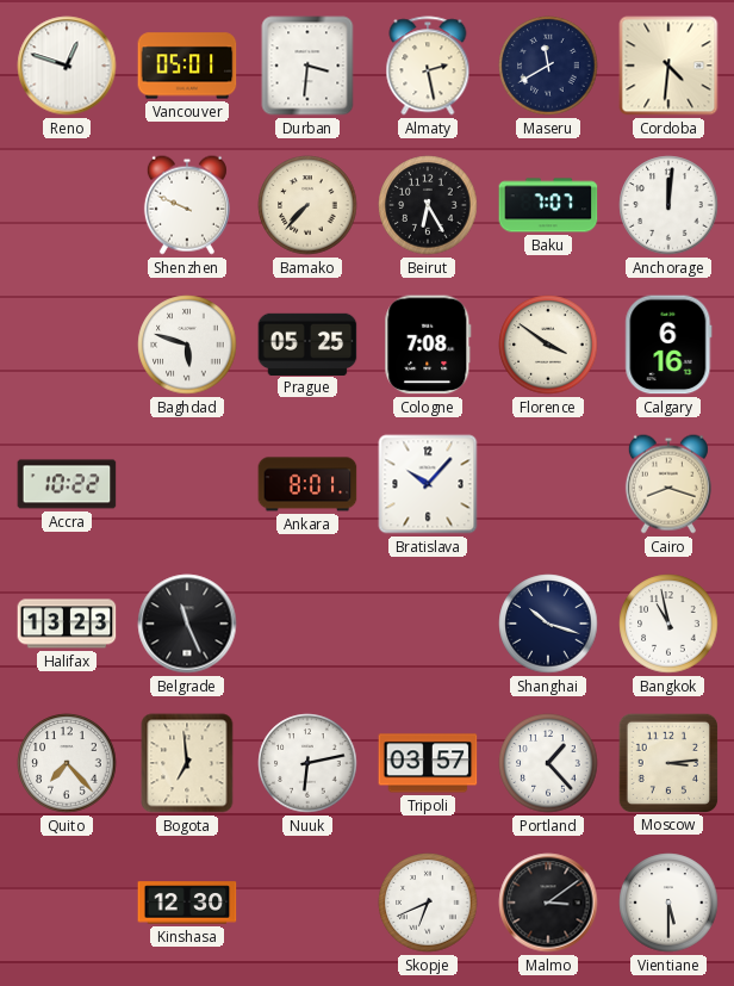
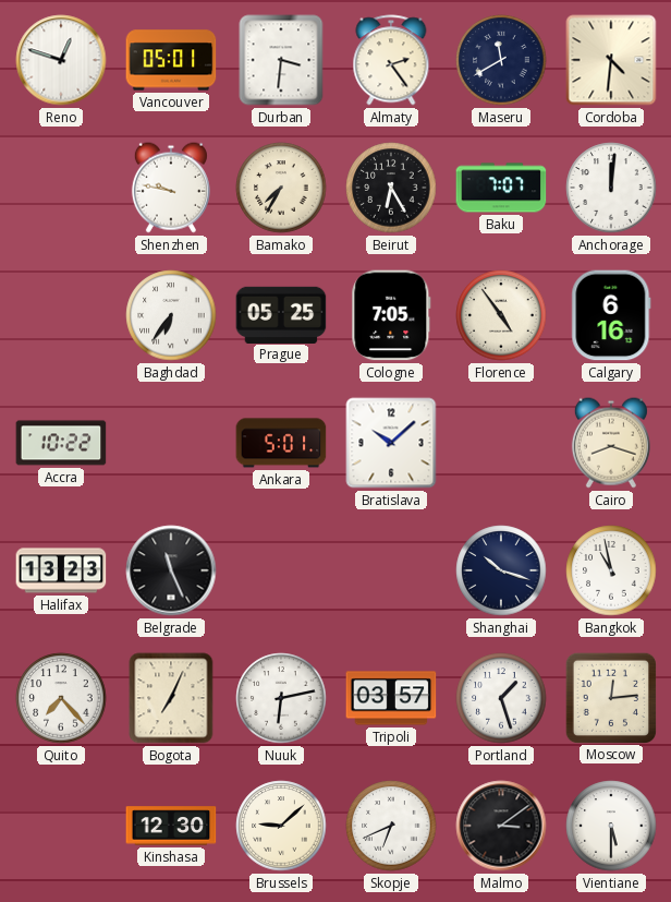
Almaty: 2:28 -> 2:24 (391, 60)
Shenzhen: 9:49 -> 9:47 (171, 188)
Bamako: 7:37 -> 7:35 (281, 188)
Baghdad: 5:48 -> 6:36 (171, 315)
Cologne: 7:08 -> 7:05 (391, 315)
Florence: 3:51 -> 4:54 (501, 315)
Ankara: 8:01 -> 5:01 (281, 443)
Bratislava: 10:07 -> 10:08 (391, 443)
Bogota: 6:59 -> 7:04 (171, 698)
Portland: 1:23 -> 1:27 (501, 698)
Moscow: 3:14 -> 12:14 (610, 697)
Brussels: none -> 9:08 (281, 826)
